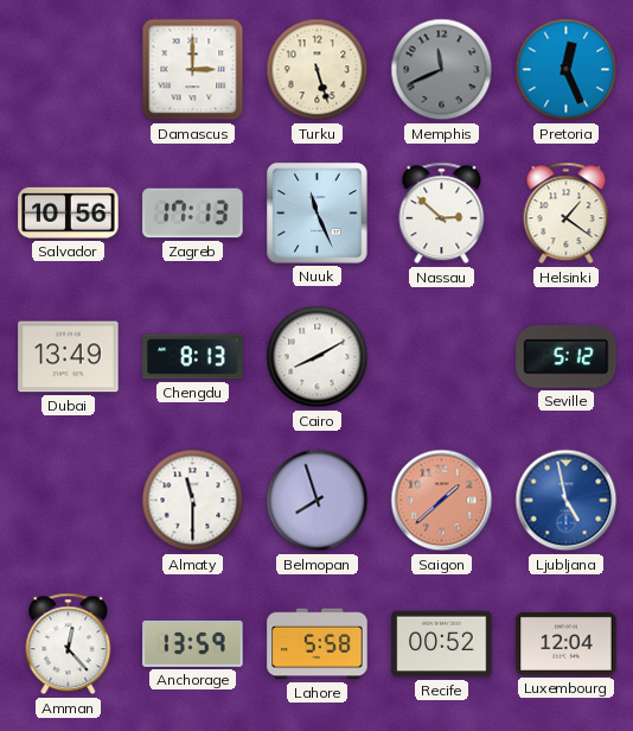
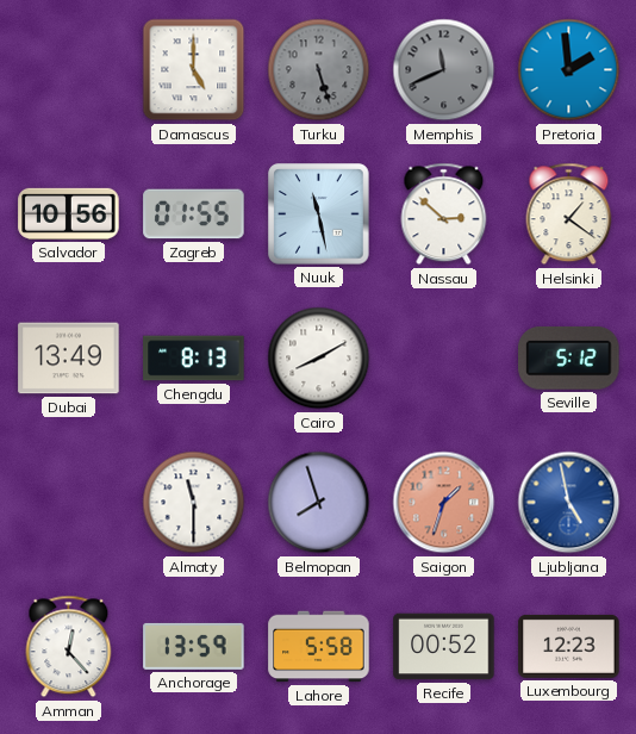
Damascus: 3:00 -> 5:00 (194, 70)
Turku dial: cream -> grey (319, 70)
Pretoria: 12:26 -> 1:59 (569, 70)
Zagreb: 17:13 -> 01:55 (194, 214)
Nuuk: 11:26 -> 11:28 (319, 214)
Saigon: 1:38 -> 1:33 (444, 503)
Luxembourg: 12:04 -> 12:23 (569, 646)
